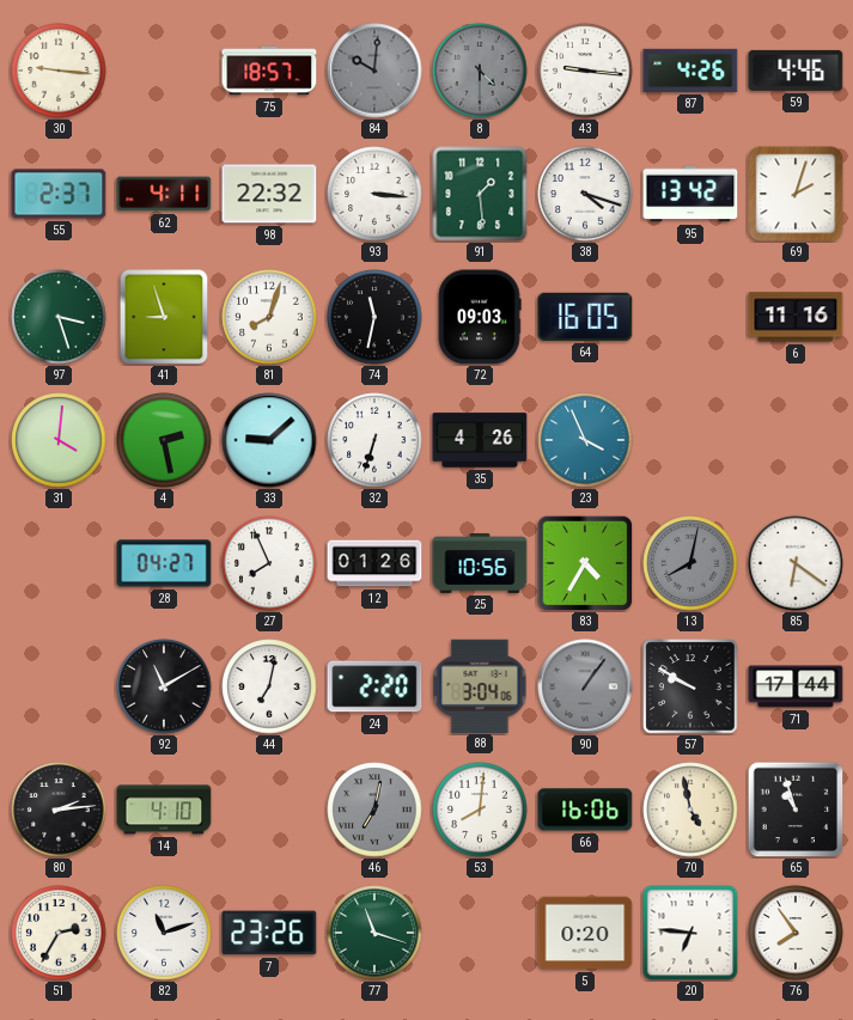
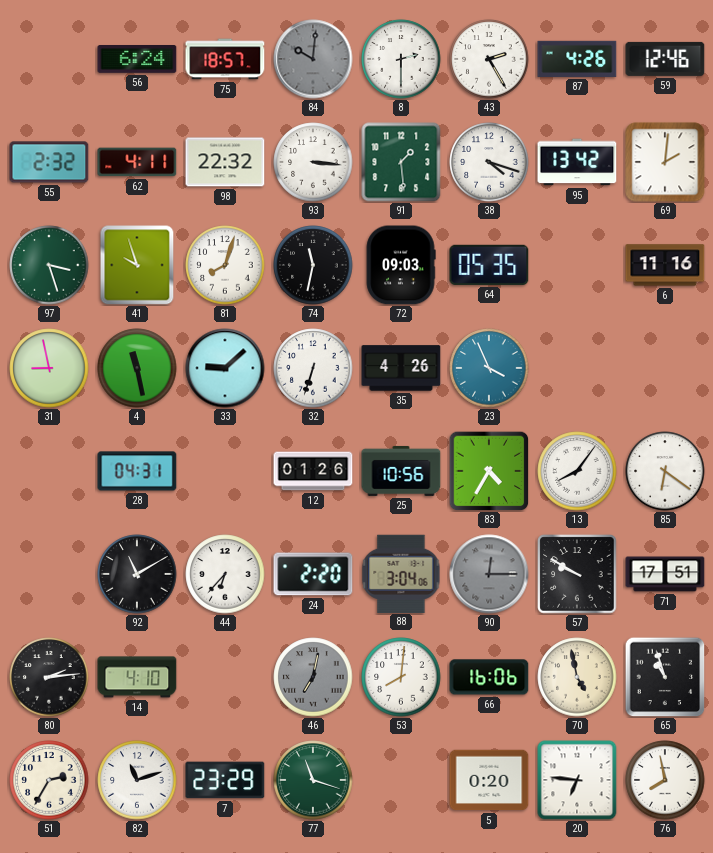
30: 9:16 -> none (59, 71)
56: none -> 6:24 (137, 60)
8: 4:30 -> 2:30 (401, 59)
8 dial: grey -> white (401, 59)
43: 9:16 -> 2:25 (489, 59)
59: 4:46 -> 12:46 (665, 59)
55: 2:37 -> 2:32 (49, 162)
69: 2:03 -> 2:01 (665, 162)
41: 8:57 -> 9:57 (137, 265)
64: 16:05 -> 05:35 (489, 265)
31: 4:01 -> 8:58 (49, 368)
4: 2:28 -> 11:28 (137, 368)
28: 04:27 -> 04:31 (137, 471)
27: 7:56 -> none (269, 563)
13: 8:02 -> 8:06 (577, 471)
13 dial: grey -> white (577, 471)
44: 7:02 -> 6:37 (225, 574)
90: 1:06 -> 12:15 (489, 574)
71: 17:44 -> 17:51 (665, 574)
7: 23:26 -> 23:29 (225, 780)
76: 7:54 -> 7:58 (665, 780)
